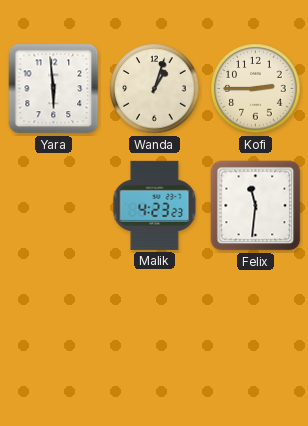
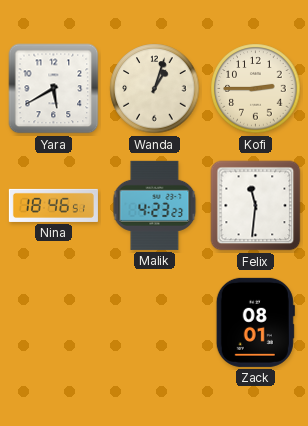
Yara: 5:59 -> 5:40 (54, 89)
Nina: none -> 18:46 (53, 205)
Zack: none -> 08:01 (255, 322)
